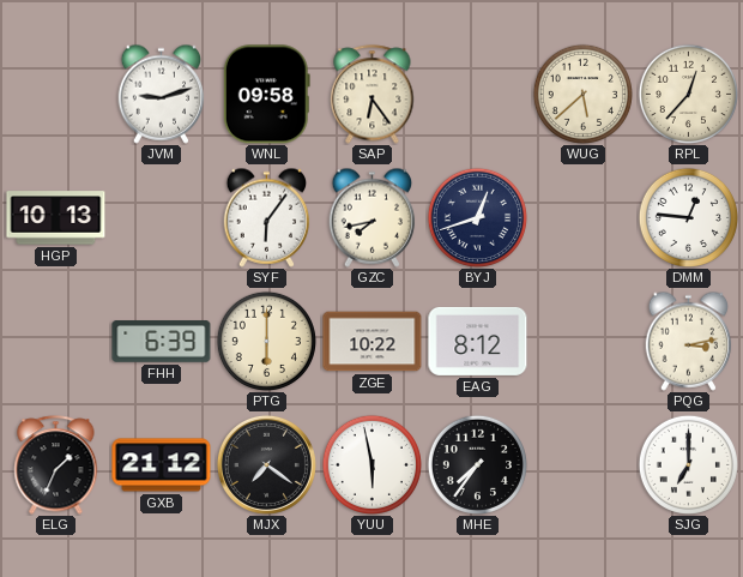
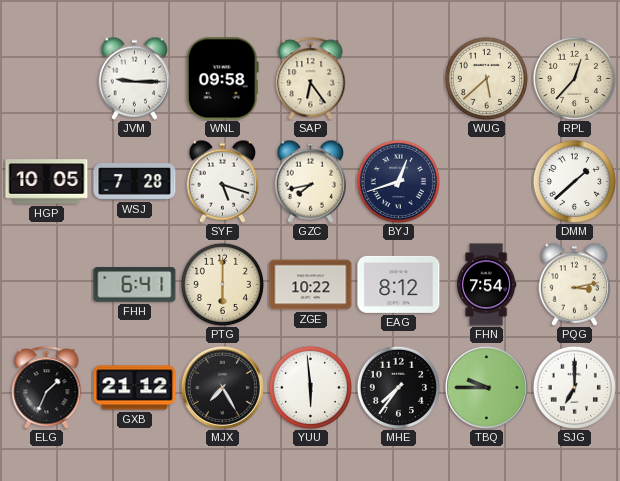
JVM: 9:12 -> 9:15 (135, 78)
HGP: 10:13 -> 10:05 (47, 182)
WSJ: none -> 7:28 (135, 182)
SYF: 6:06 -> 5:18 (223, 181)
DMM: 12:46 -> 1:38 (574, 181)
FHH: 6:39 -> 6:41 (135, 285)
FHN: none -> 7:54 (486, 285)
MJX: 7:21 -> 7:25 (222, 387)
YUU: 5:58 -> 5:59 (310, 387)
TBQ: none -> 9:45 (486, 387)
